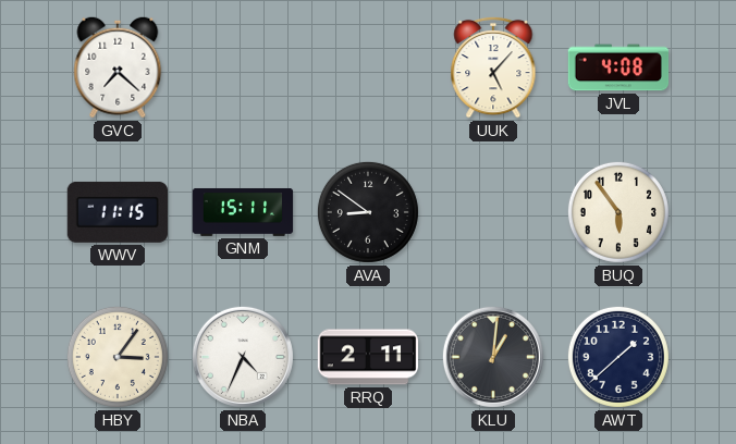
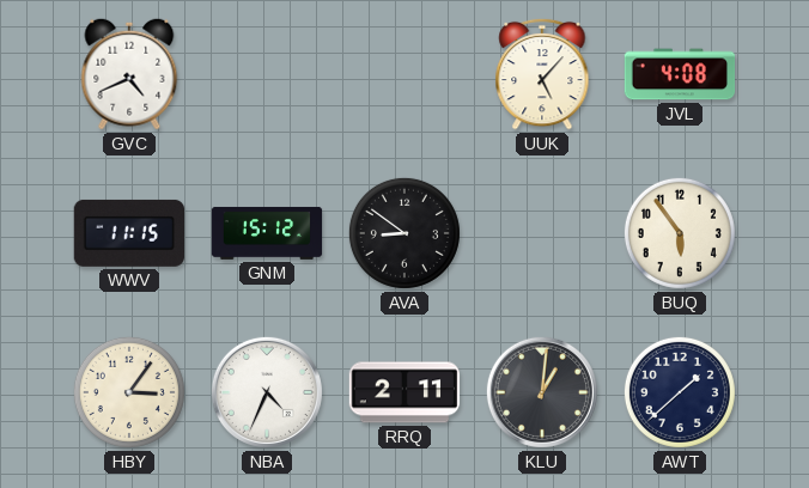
GVC: 7:22 -> 4:41 (129, 74)
GNM: 15:11 -> 15:12 (267, 233)
